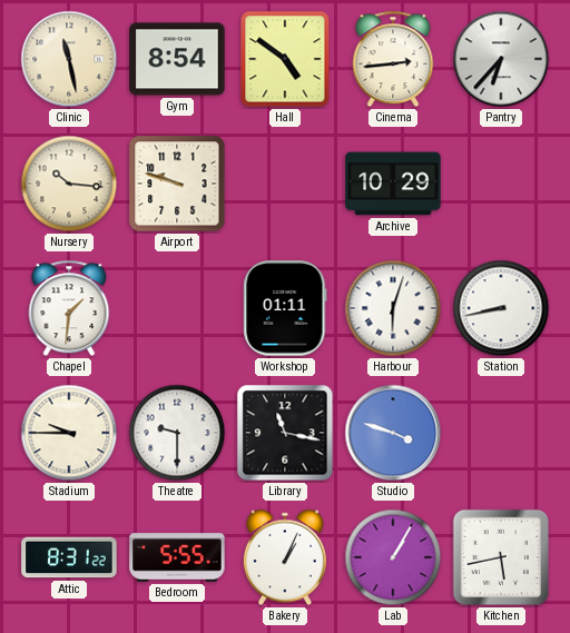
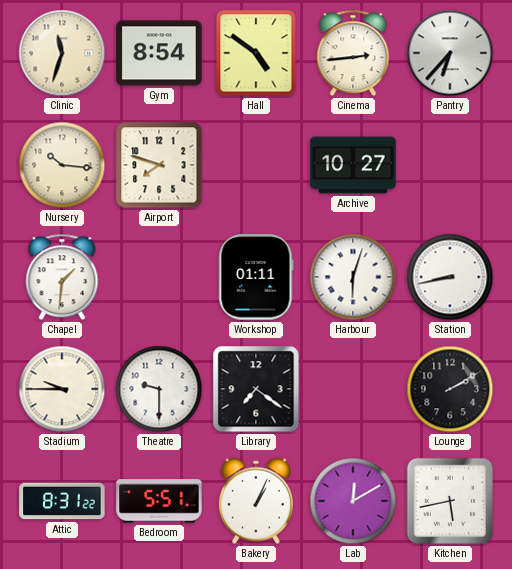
Clinic: 11:28 -> 11:33 (62, 53)
Airport: 9:48 -> 7:48 (159, 165)
Archive: 10:29 -> 10:27 (353, 165)
Library: 11:17 -> 7:21 (256, 389)
Studio: 3:48 -> none (393, 433)
Lounge: none -> 2:10 (450, 389)
Bedroom: 5:55 -> 5:51 (159, 501)
Lab: 1:05 -> 12:10 (353, 501)
